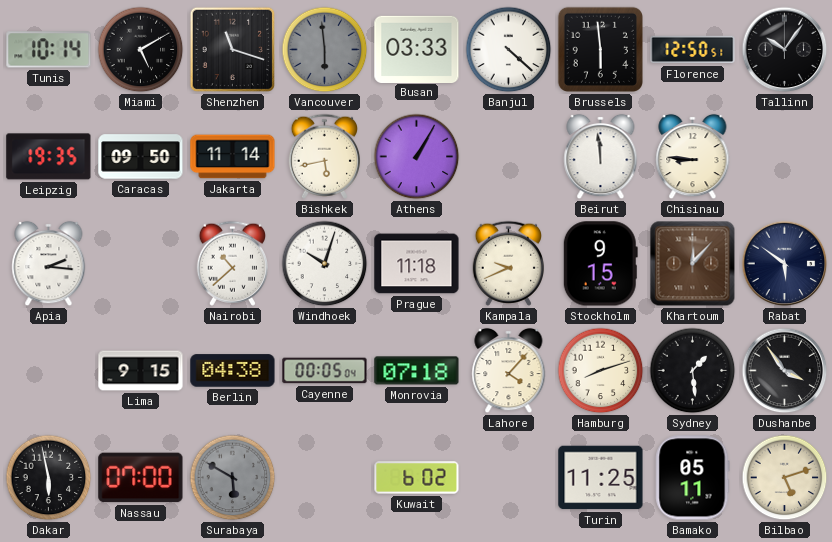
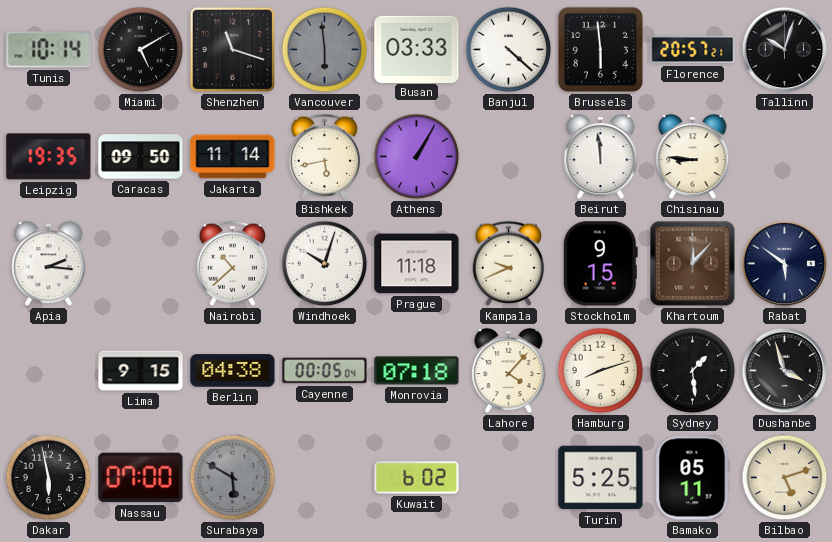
Florence: 12:50 -> 20:57 (693, 50)
Tallinn: 10:06 -> 10:03 (785, 50)
Dushanbe: 3:54 -> 3:57 (785, 371)
Turin: 11:25 -> 5:25 (601, 478)
